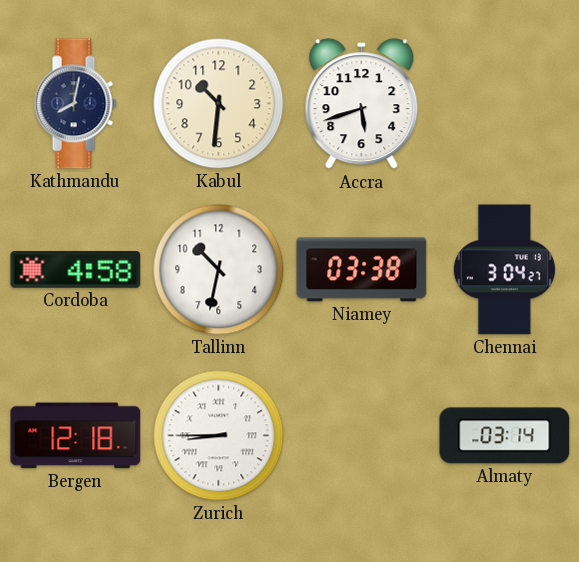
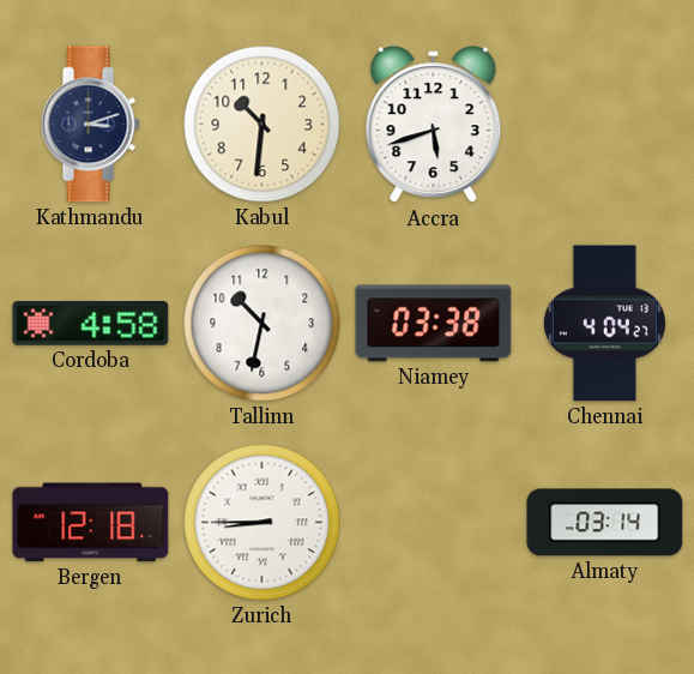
Kathmandu: 8:02 -> 3:12 (90, 125)
Chennai: 3:04 -> 4:04 (604, 324)
